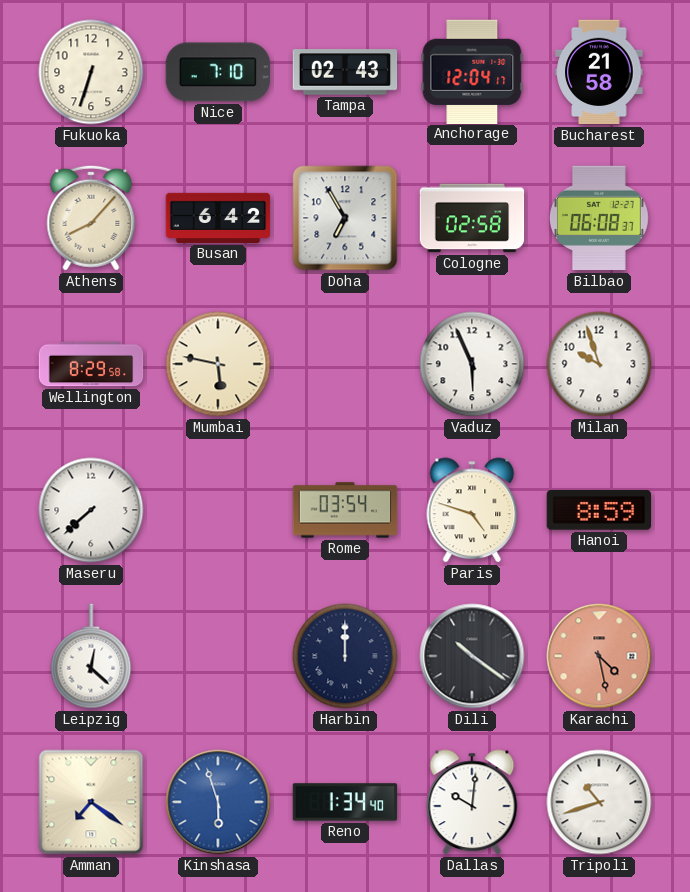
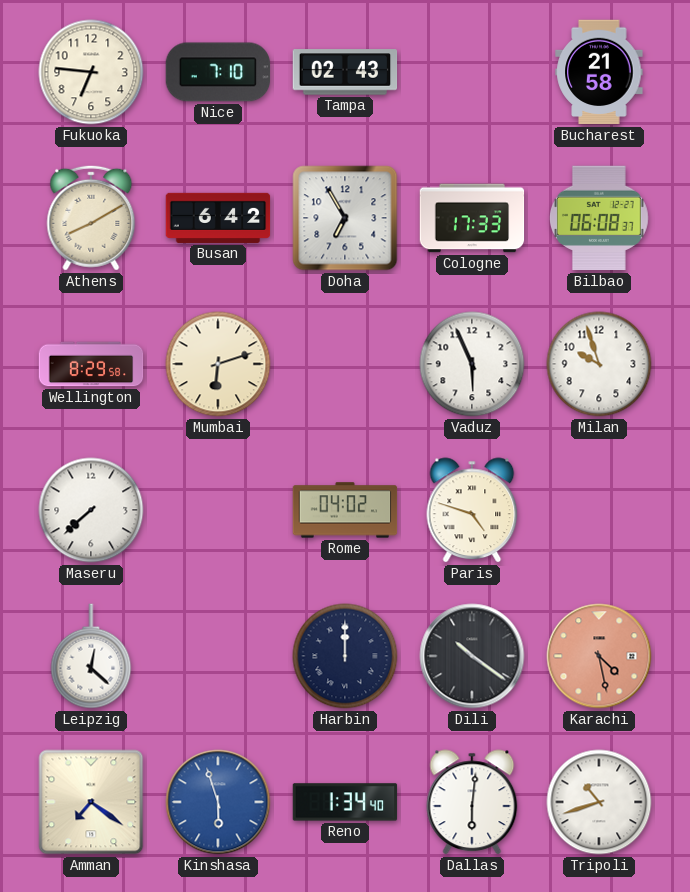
Fukuoka: 6:33 -> 6:46 (91, 72)
Anchorage: 12:04 -> none (472, 71)
Athens: 8:07 -> 8:10 (91, 218)
Cologne: 02:58 -> 17:33 (472, 218)
Mumbai: 5:47 -> 6:12 (218, 364)
Rome: 03:54 -> 04:02 (345, 510)
Hanoi: 8:59 -> none (599, 510)
Dallas: 10:01 -> 6:01 (472, 802)
